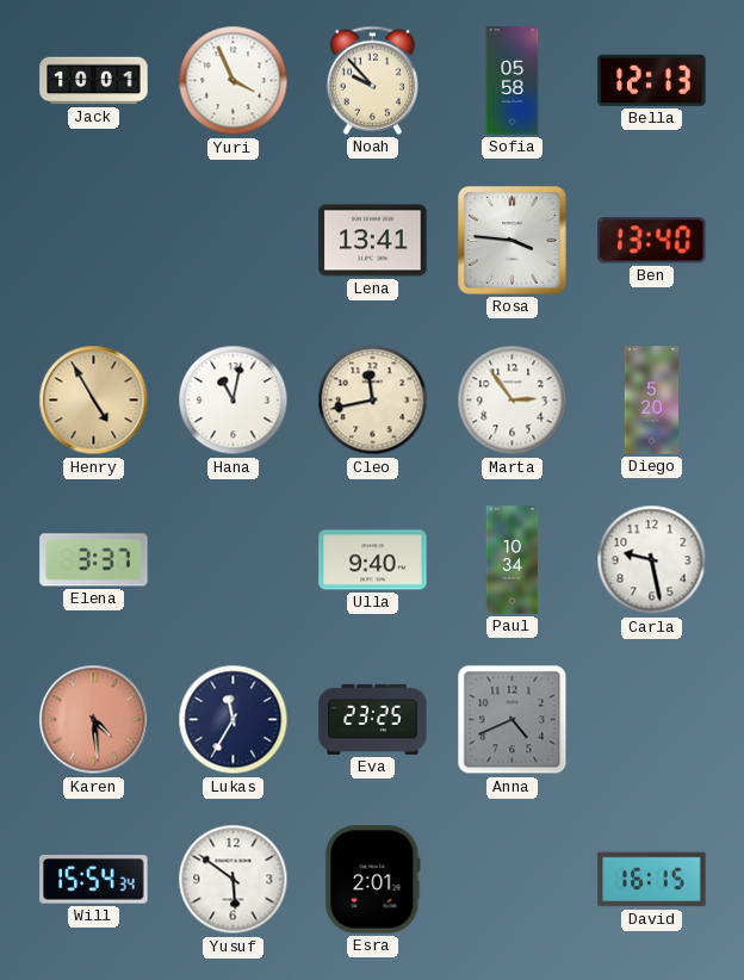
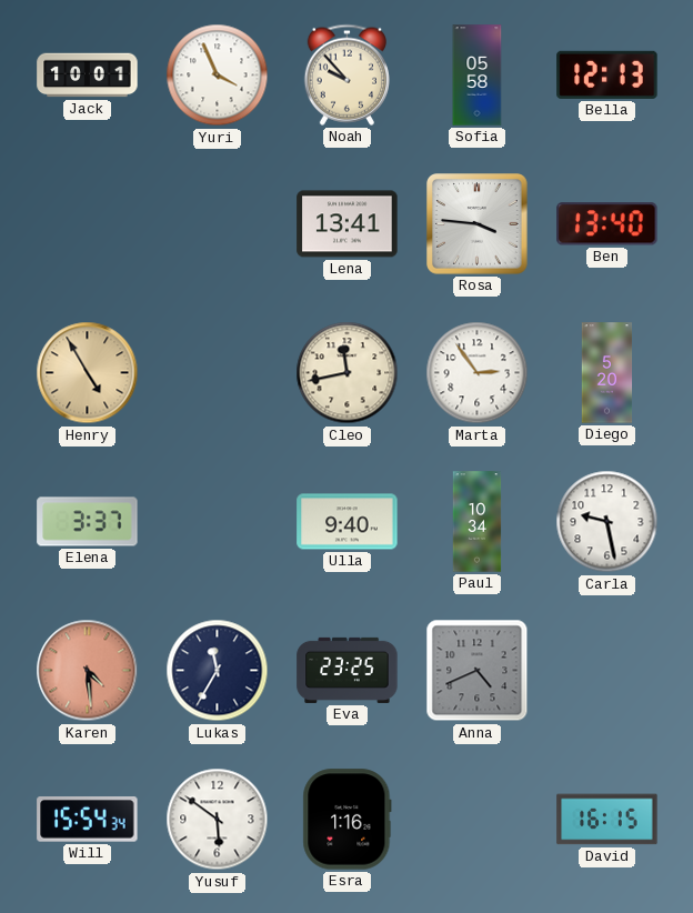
Hana: 11:02 -> none (234, 401)
Esra: 2:01 -> 1:16 (348, 820)
